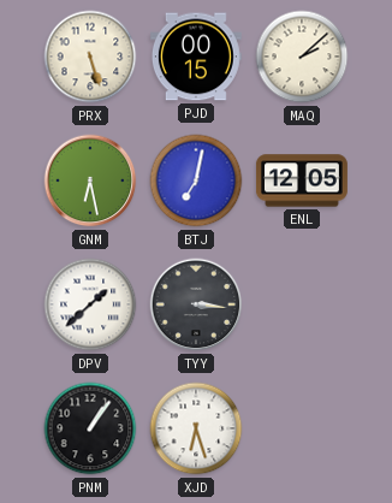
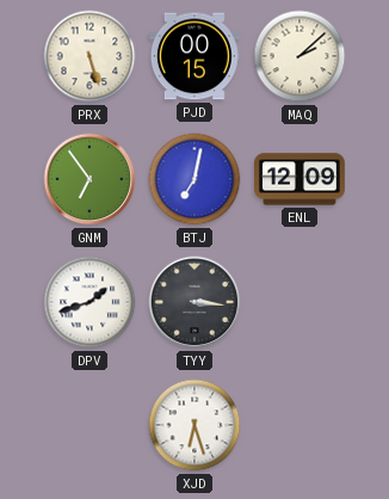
GNM: 6:28 -> 6:54 (89, 179)
ENL: 12:05 -> 12:09 (300, 179)
DPV: 1:38 -> 1:42 (89, 302)
PNM: 1:06 -> none (90, 428)
